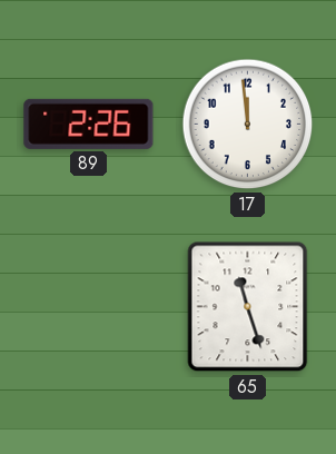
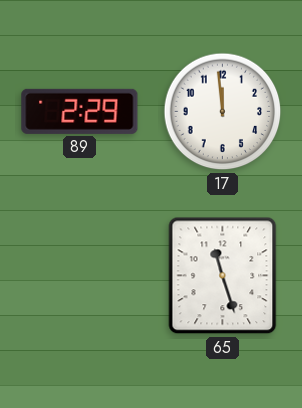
89: 2:26 -> 2:29 (80, 111)
